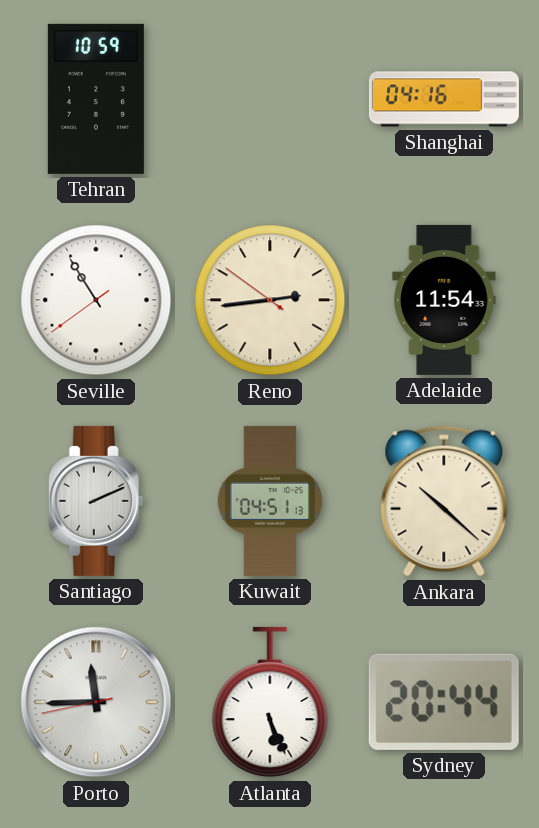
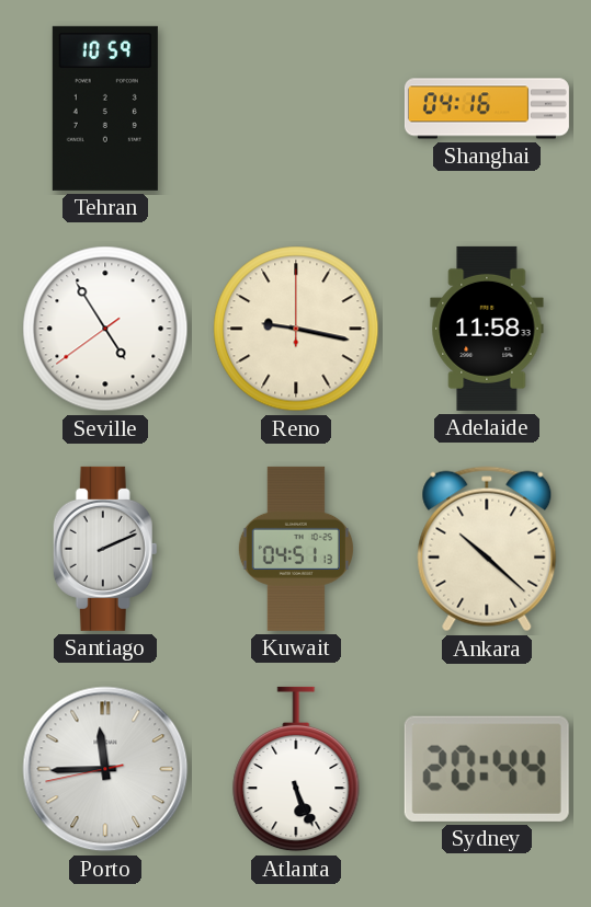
Seville: 10:54 -> 4:54 (105, 329)
Reno: 2:43 -> 9:17 (296, 329)
Adelaide: 11:54 -> 11:58 (487, 329)
